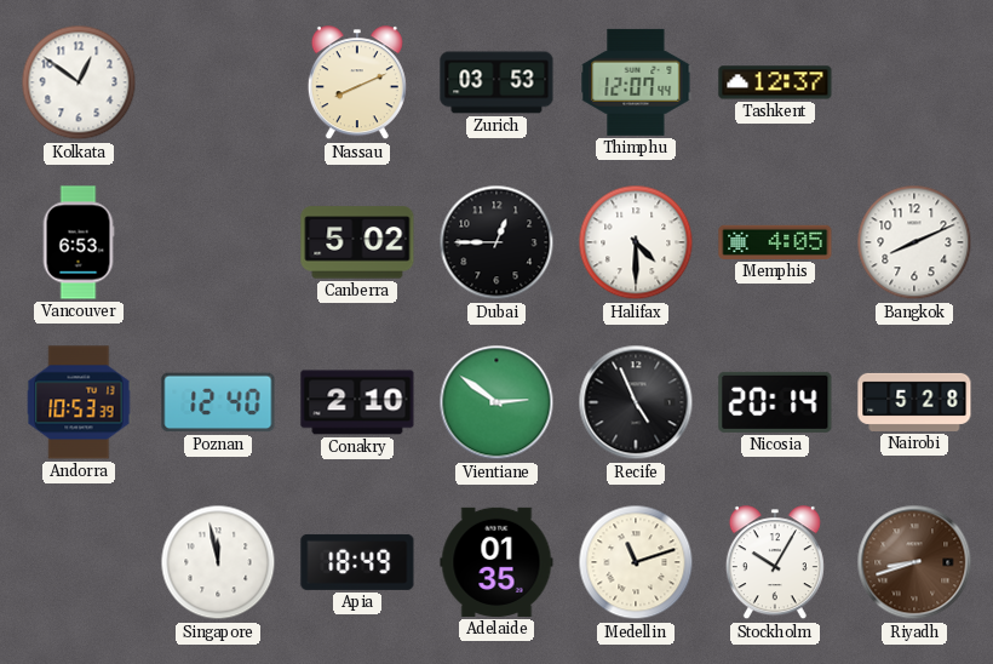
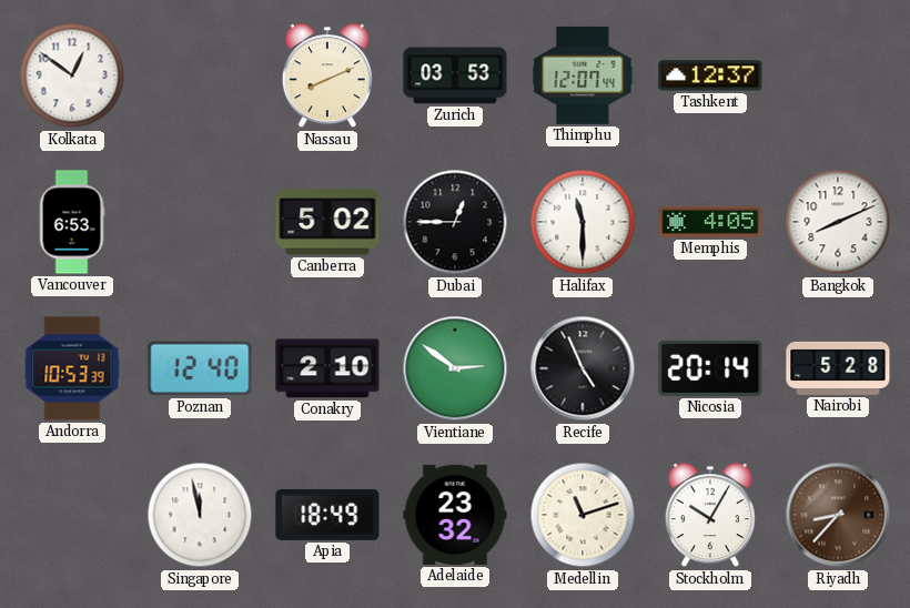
Halifax: 4:30 -> 11:30 (583, 222)
Adelaide: 01:35 -> 23:32 (455, 515)
Riyadh: 8:42 -> 8:37 (838, 515)
